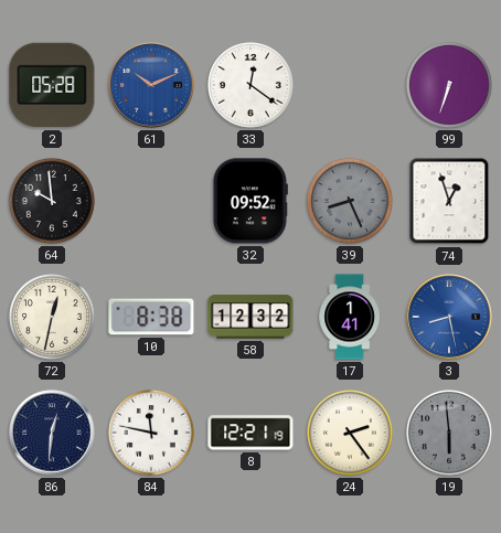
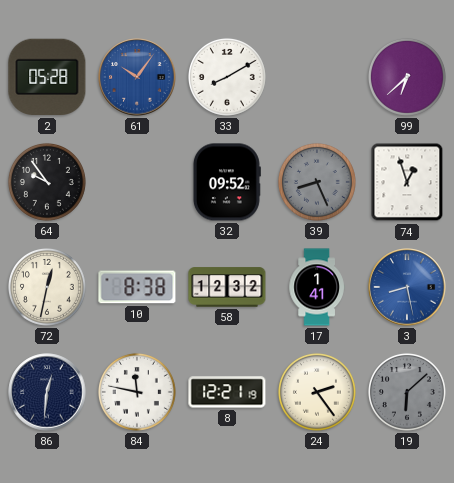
61: 10:11 -> 10:06 (137, 77)
33: 12:21 -> 8:10 (227, 77)
99: 6:33 -> 6:38 (407, 77)
64: 9:59 -> 9:54 (47, 182)
19: 5:59 -> 6:08 (407, 392)
